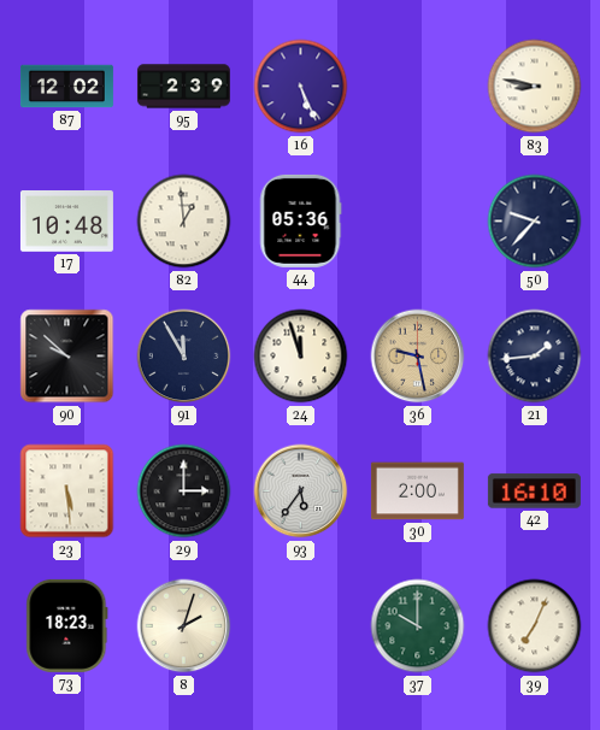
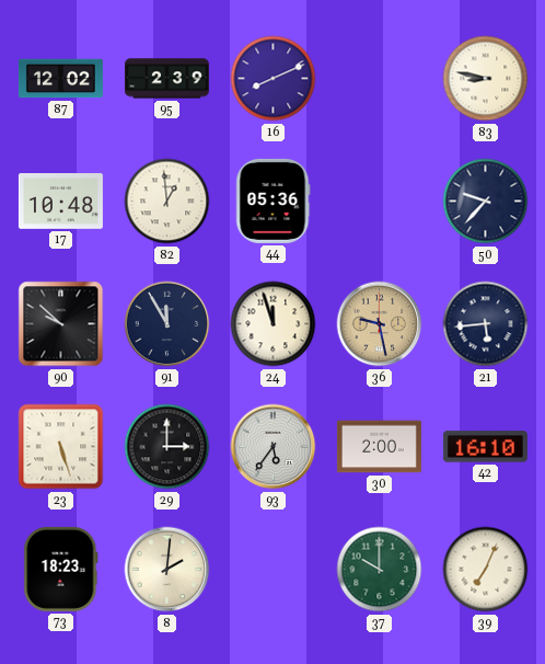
16: 5:26 -> 8:11 (274, 79)
21: 1:44 -> 5:44 (486, 324)
23: 5:29 -> 5:27 (61, 447)
8: 2:03 -> 2:01 (167, 570)
